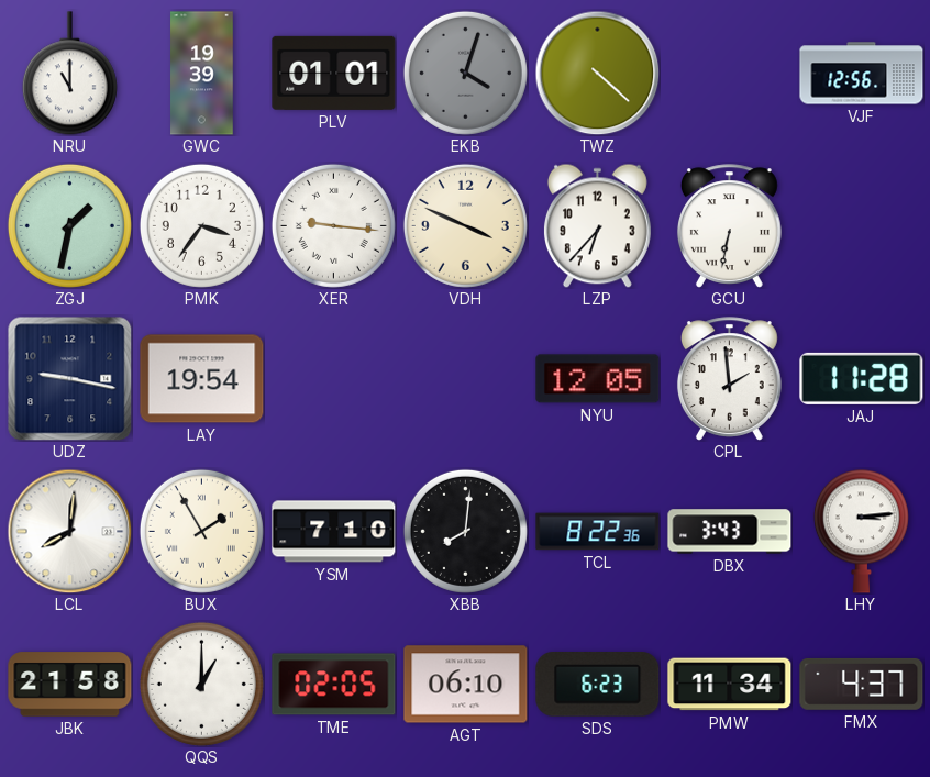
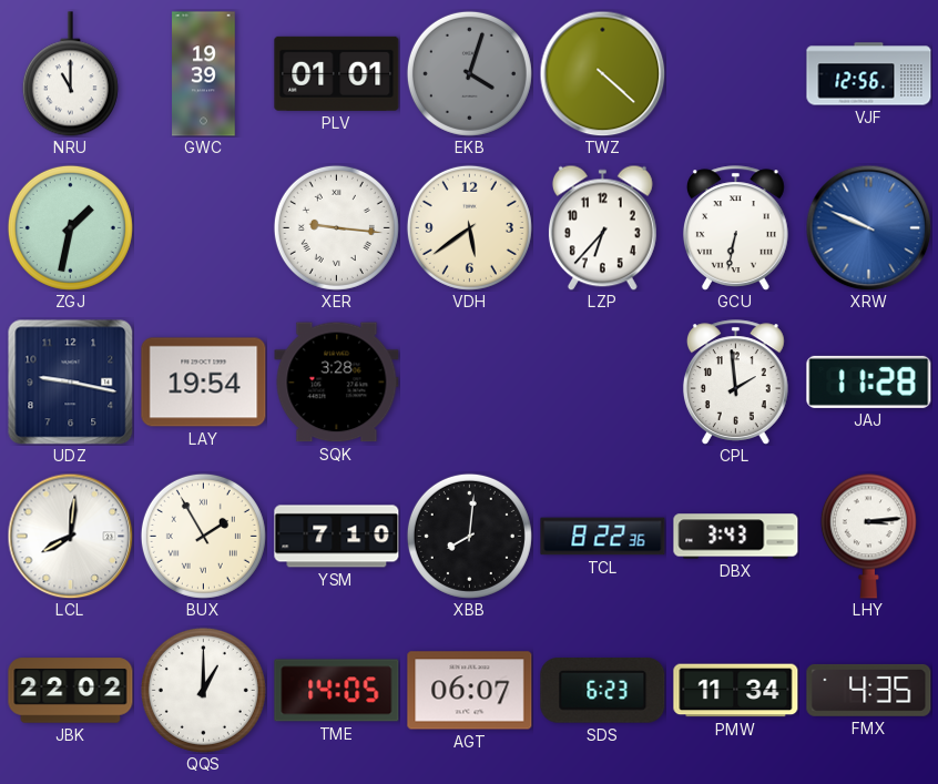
PMK: 3:36 -> none (201, 225)
VDH: 3:49 -> 5:39 (469, 227)
XRW: none -> 9:49 (868, 227)
SQK: none -> 3:28 (337, 383)
NYU: 12:05 -> none (598, 379)
JBK: 21:58 -> 22:02 (71, 691)
TME: 02:05 -> 14:05 (337, 691)
AGT: 06:10 -> 06:07 (470, 691)
FMX: 4:37 -> 4:35 (869, 690)
